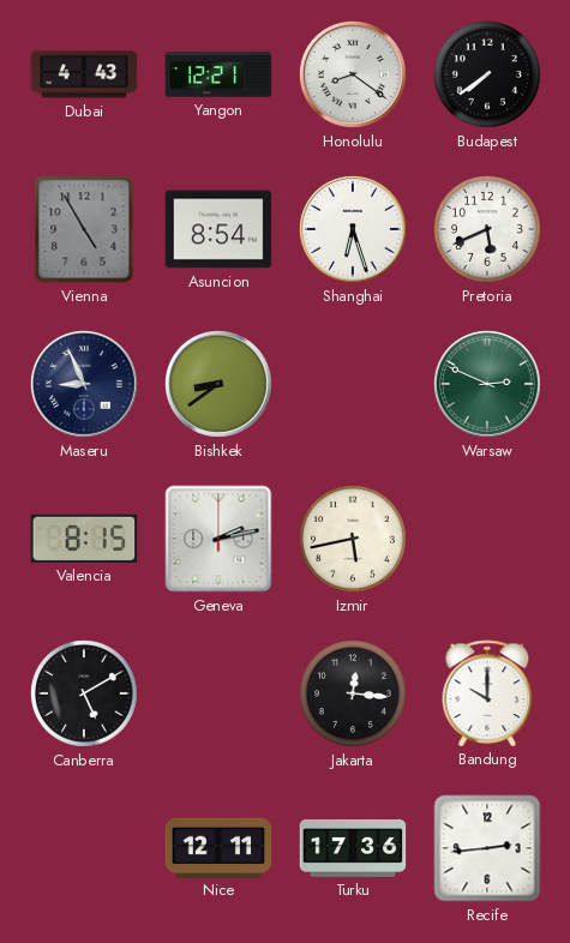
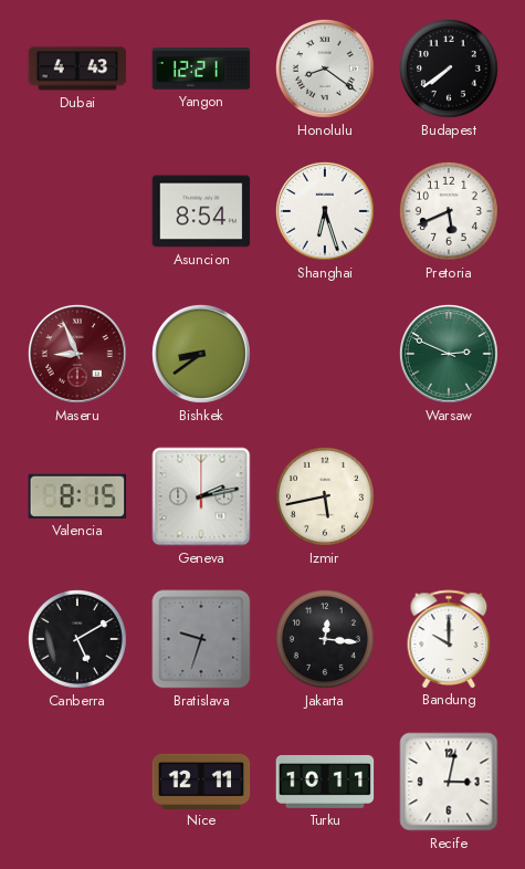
Vienna: 4:55 -> none (84, 229)
Maseru dial: navy -> burgundy (77, 354)
Bratislava: none -> 9:33 (201, 639)
Turku: 17:36 -> 10:11 (325, 782)
Recife: 2:44 -> 3:02 (449, 782)
